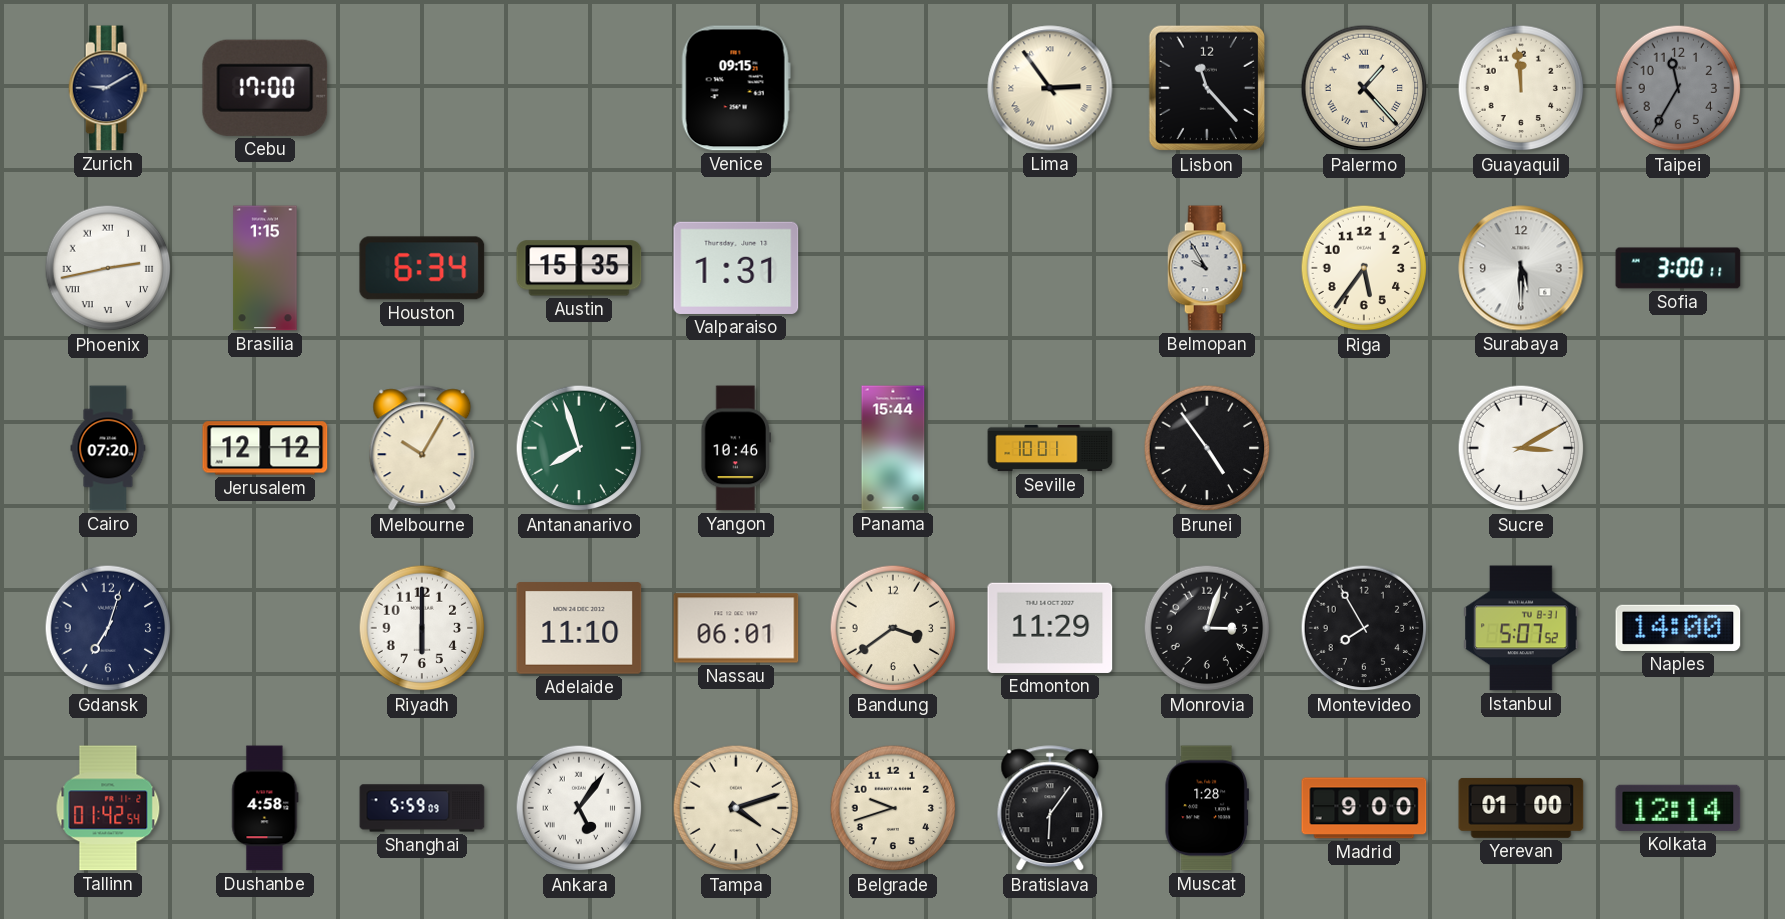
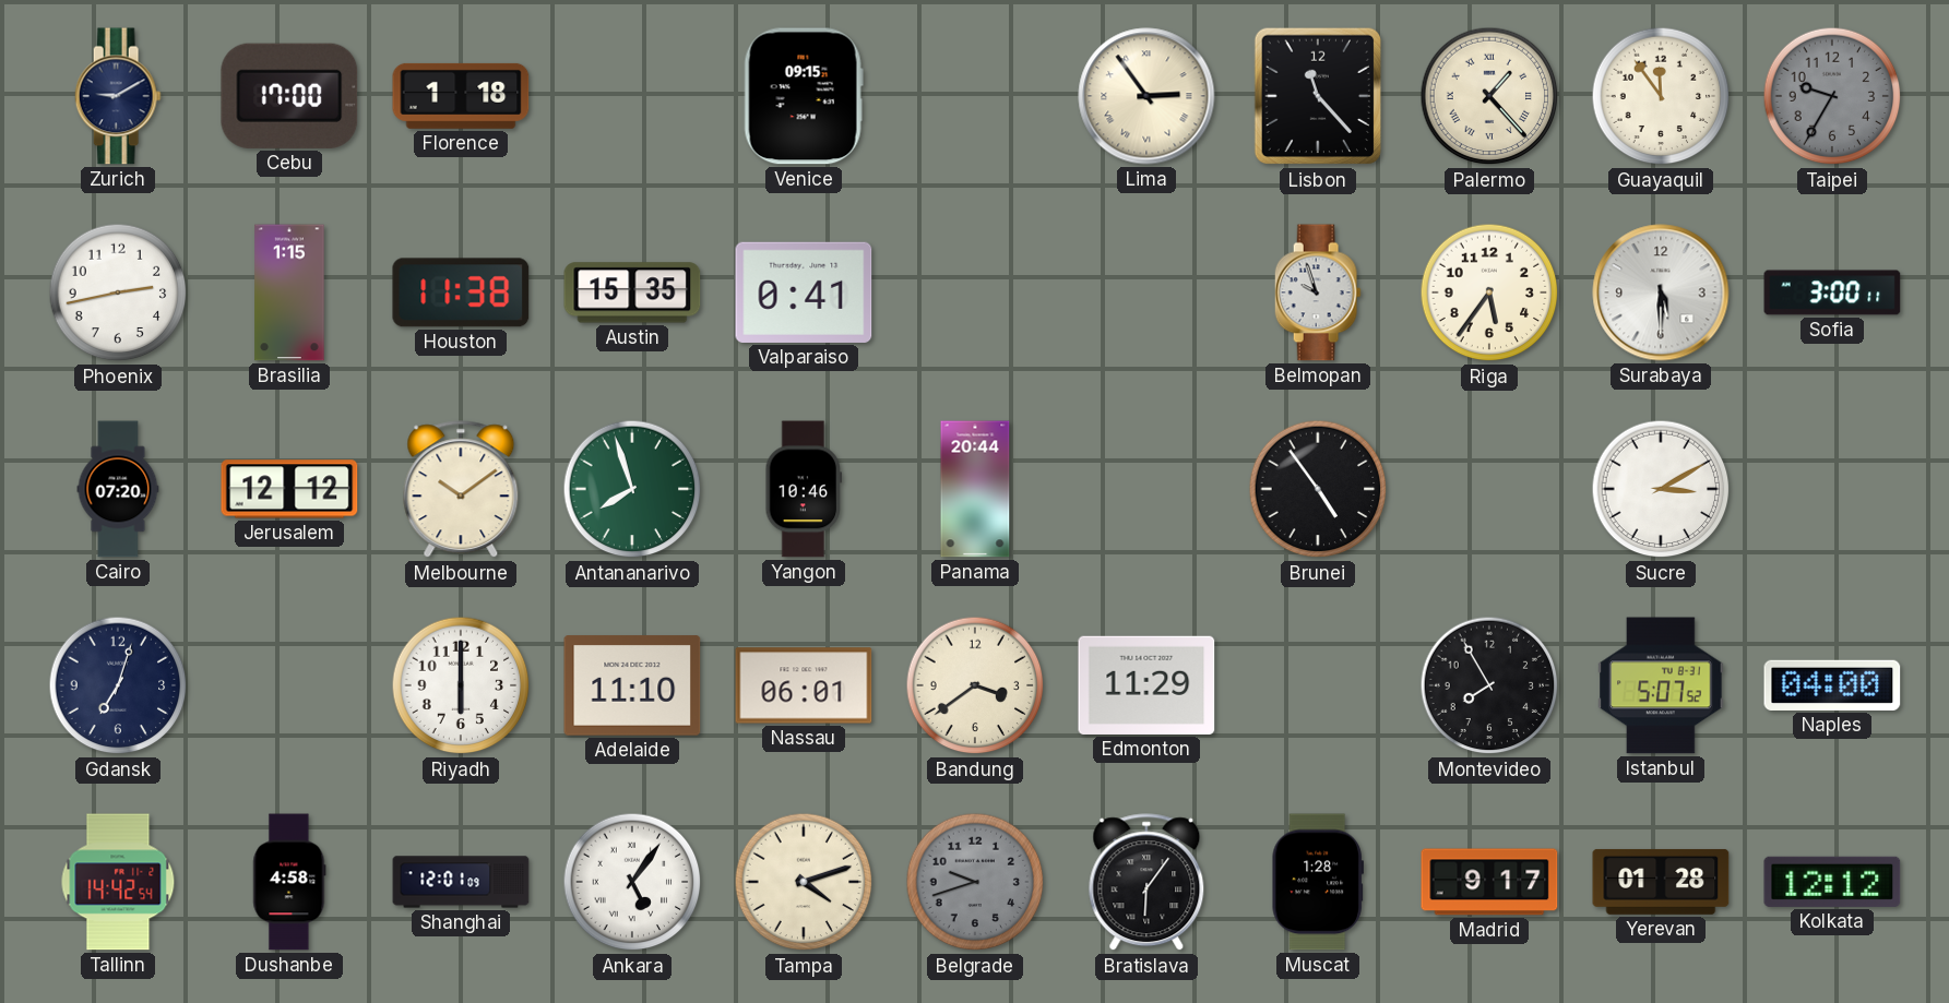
Florence: none -> 1:18 (461, 96)
Guayaquil: 11:59 -> 11:54 (1661, 96)
Taipei: 11:35 -> 9:35 (1832, 96)
Phoenix numerals: Roman -> Arabic (118, 292)
Houston: 6:34 -> 11:38 (461, 292)
Valparaiso: 1:31 -> 0:41 (804, 292)
Belmopan: 9:55 -> 9:57 (1318, 292)
Melbourne: 10:05 -> 10:09 (461, 490)
Panama: 15:44 -> 20:44 (975, 489)
Seville: 10:01 -> none (1050, 448)
Monrovia: 3:03 -> none (1207, 628)
Naples: 14:00 -> 04:00 (1832, 685)
Tallinn: 01:42 -> 14:42 (118, 882)
Shanghai: 5:59 -> 12:01 (461, 882)
Belgrade dial: cream -> grey (975, 882)
Madrid: 9:00 -> 9:17 (1489, 882)
Yerevan: 01:00 -> 01:28 (1661, 882)
Kolkata: 12:14 -> 12:12 (1832, 882)
